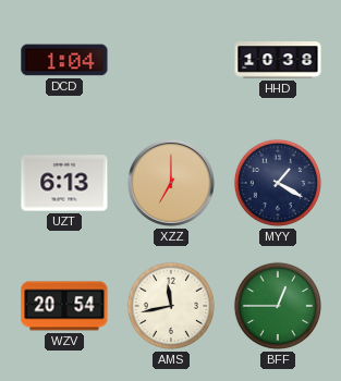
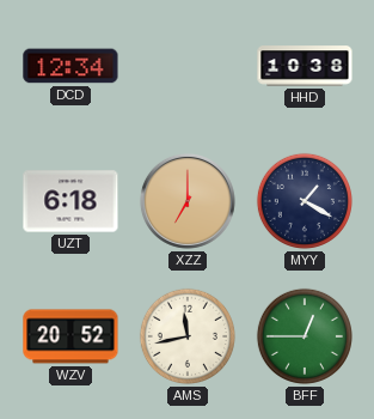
DCD: 1:04 -> 12:34 (70, 66)
UZT: 6:13 -> 6:18 (70, 201)
WZV: 20:54 -> 20:52 (70, 336)
